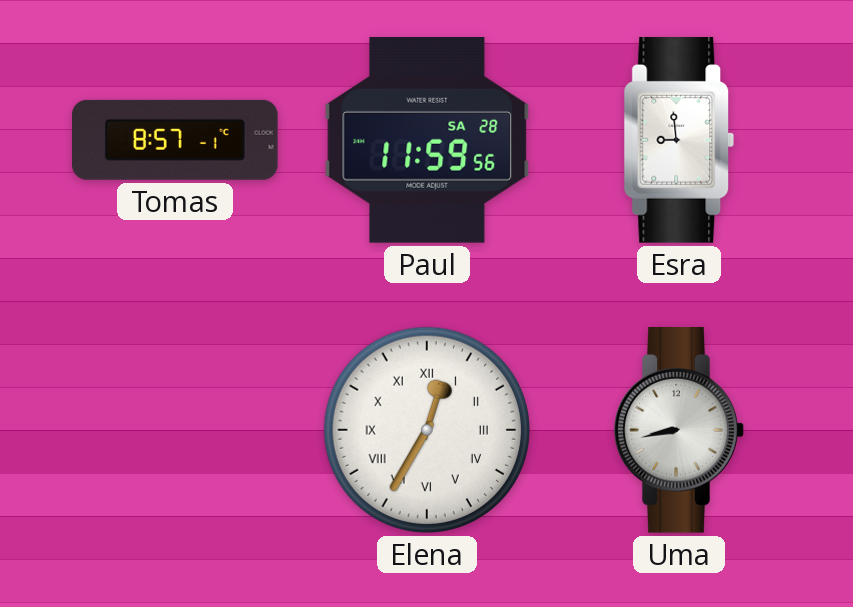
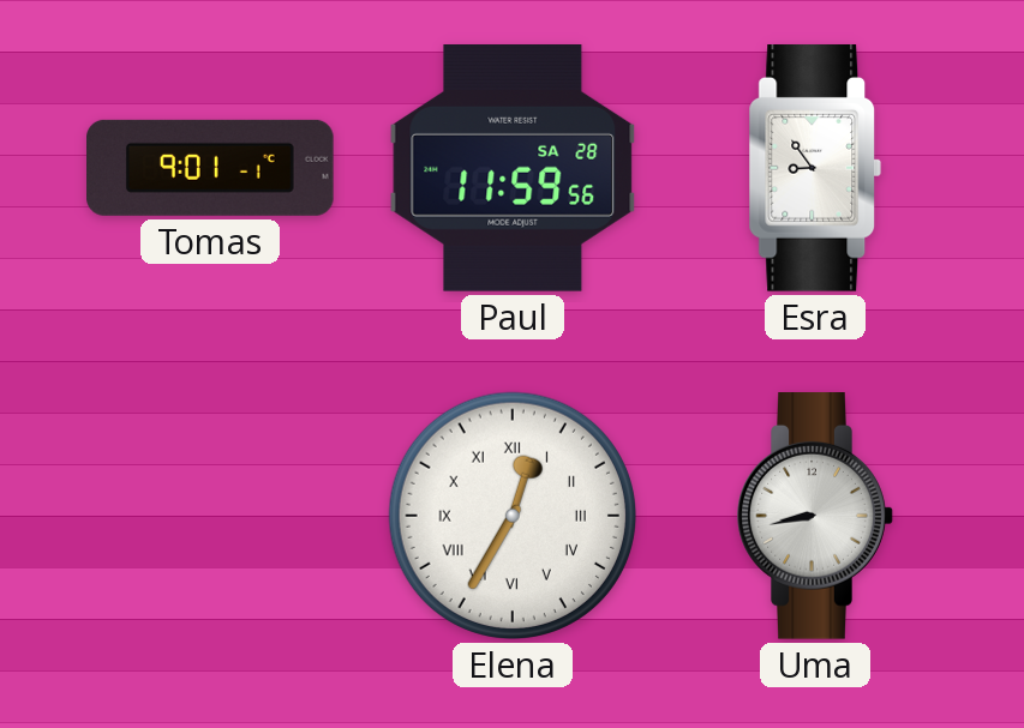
Tomas: 8:57 -> 9:01 (211, 168)
Esra: 8:59 -> 8:54 (815, 169)
